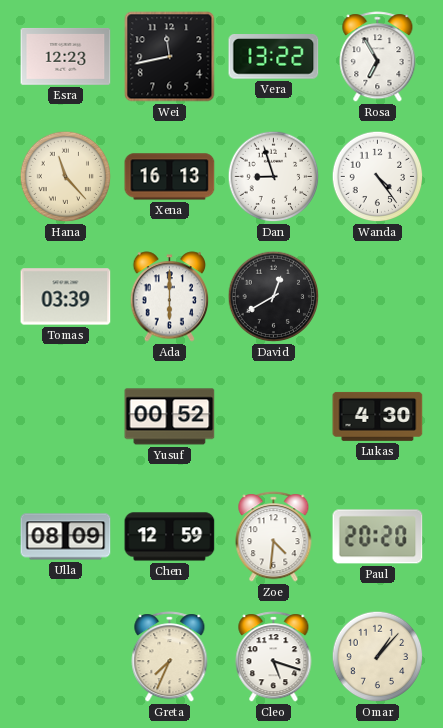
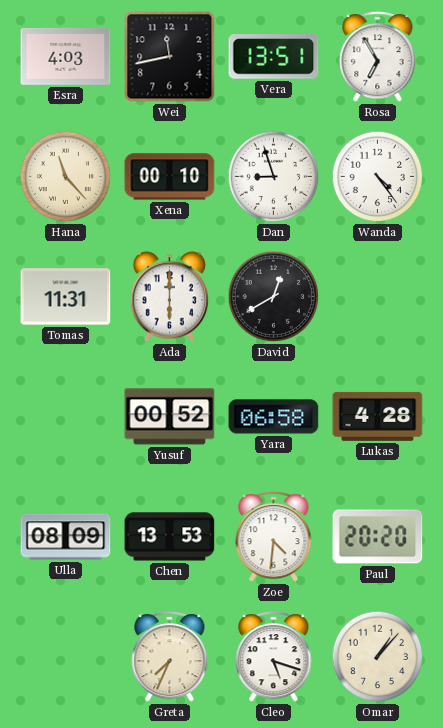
Esra: 12:23 -> 4:03 (66, 56)
Vera: 13:22 -> 13:51 (274, 57)
Xena: 16:13 -> 00:10 (170, 177)
Tomas: 03:39 -> 11:31 (66, 297)
Yara: none -> 06:58 (274, 417)
Lukas: 4:30 -> 4:28 (378, 416)
Chen: 12:59 -> 13:53 (170, 537)
